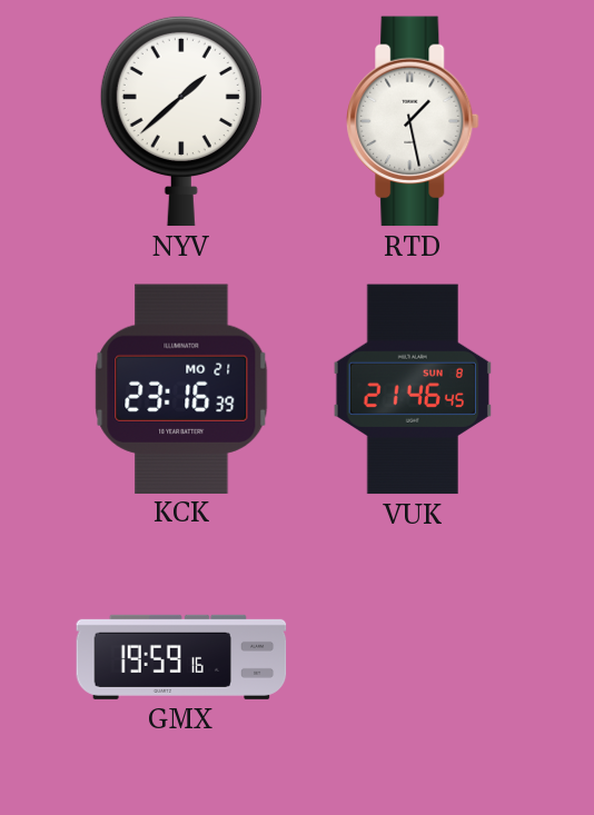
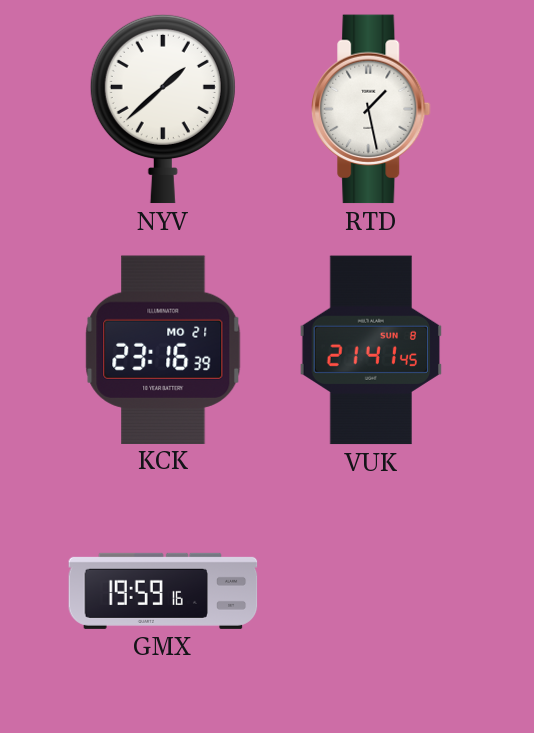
VUK: 21:46 -> 21:41 (371, 350)
